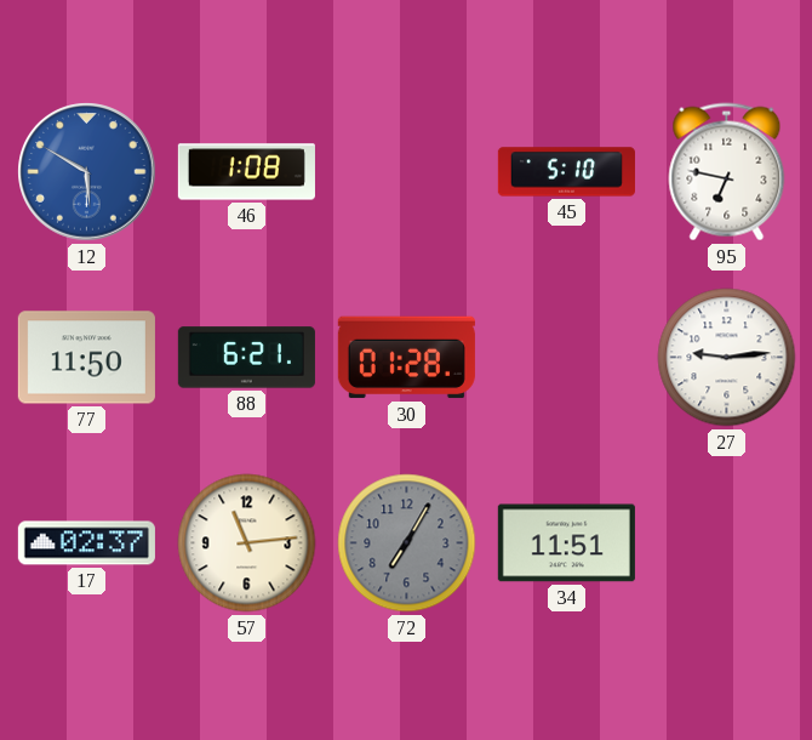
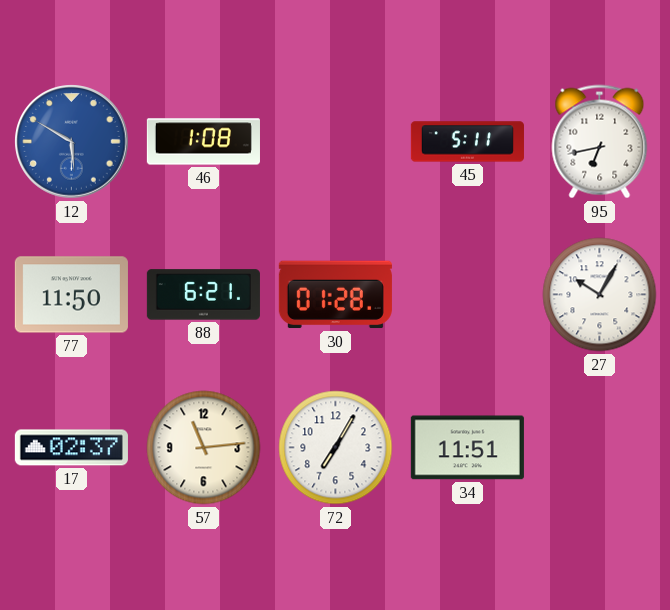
45: 5:10 -> 5:11 (467, 142)
95: 6:47 -> 6:43 (600, 142)
27: 9:14 -> 10:05 (600, 295)
72 dial: grey -> white (336, 448)
